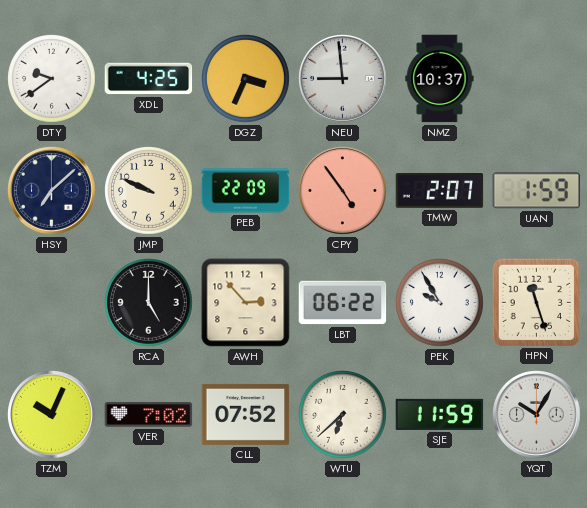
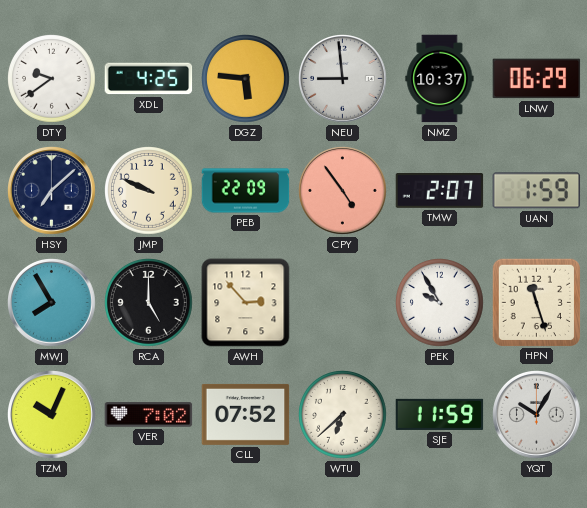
DGZ: 3:34 -> 5:46 (246, 79)
LNW: none -> 06:29 (537, 79)
MWJ: none -> 7:55 (52, 303)
LBT: 06:22 -> none (343, 303)
